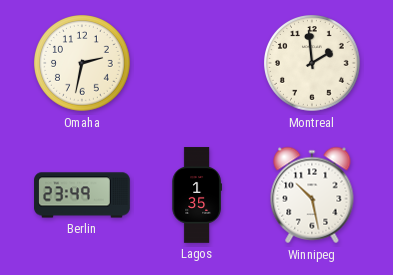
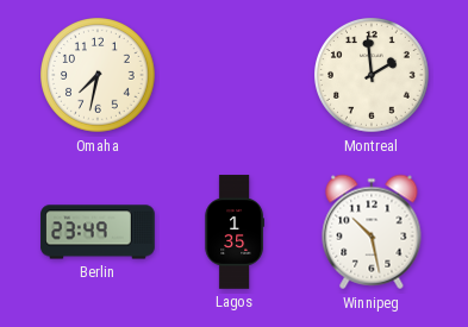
Omaha: 2:32 -> 7:32 (98, 75)
